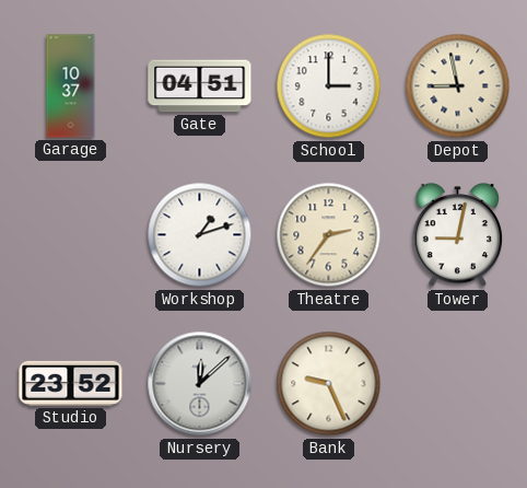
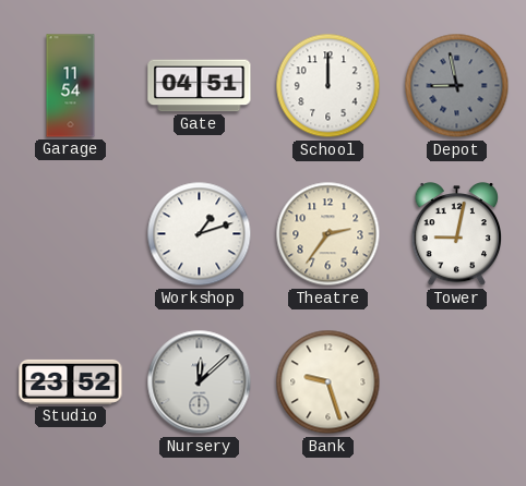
Garage: 10:37 -> 11:54 (71, 86)
School: 3:00 -> 12:00 (328, 86)
Depot dial: cream -> grey (457, 86)
Bank: 9:26 -> 9:27 (328, 382)
